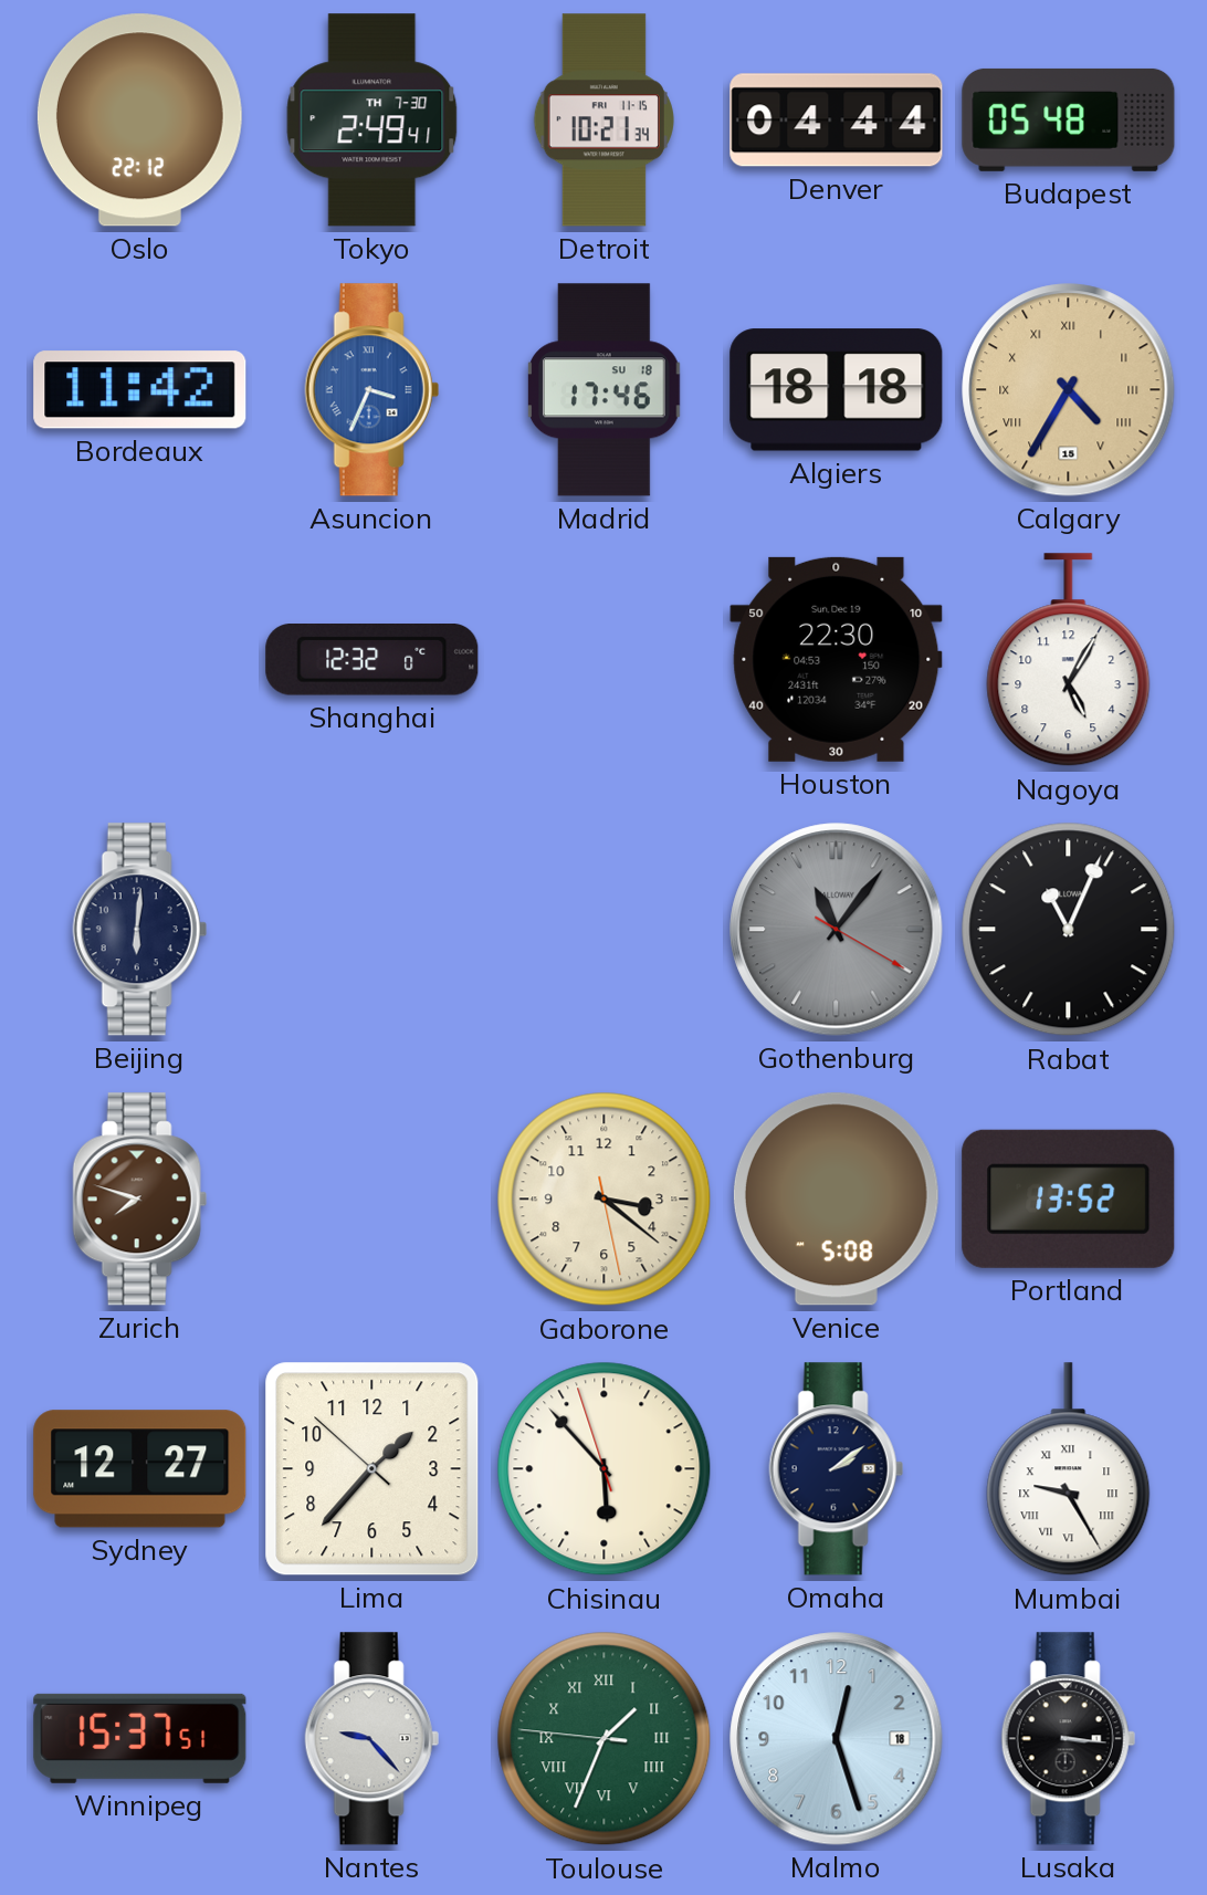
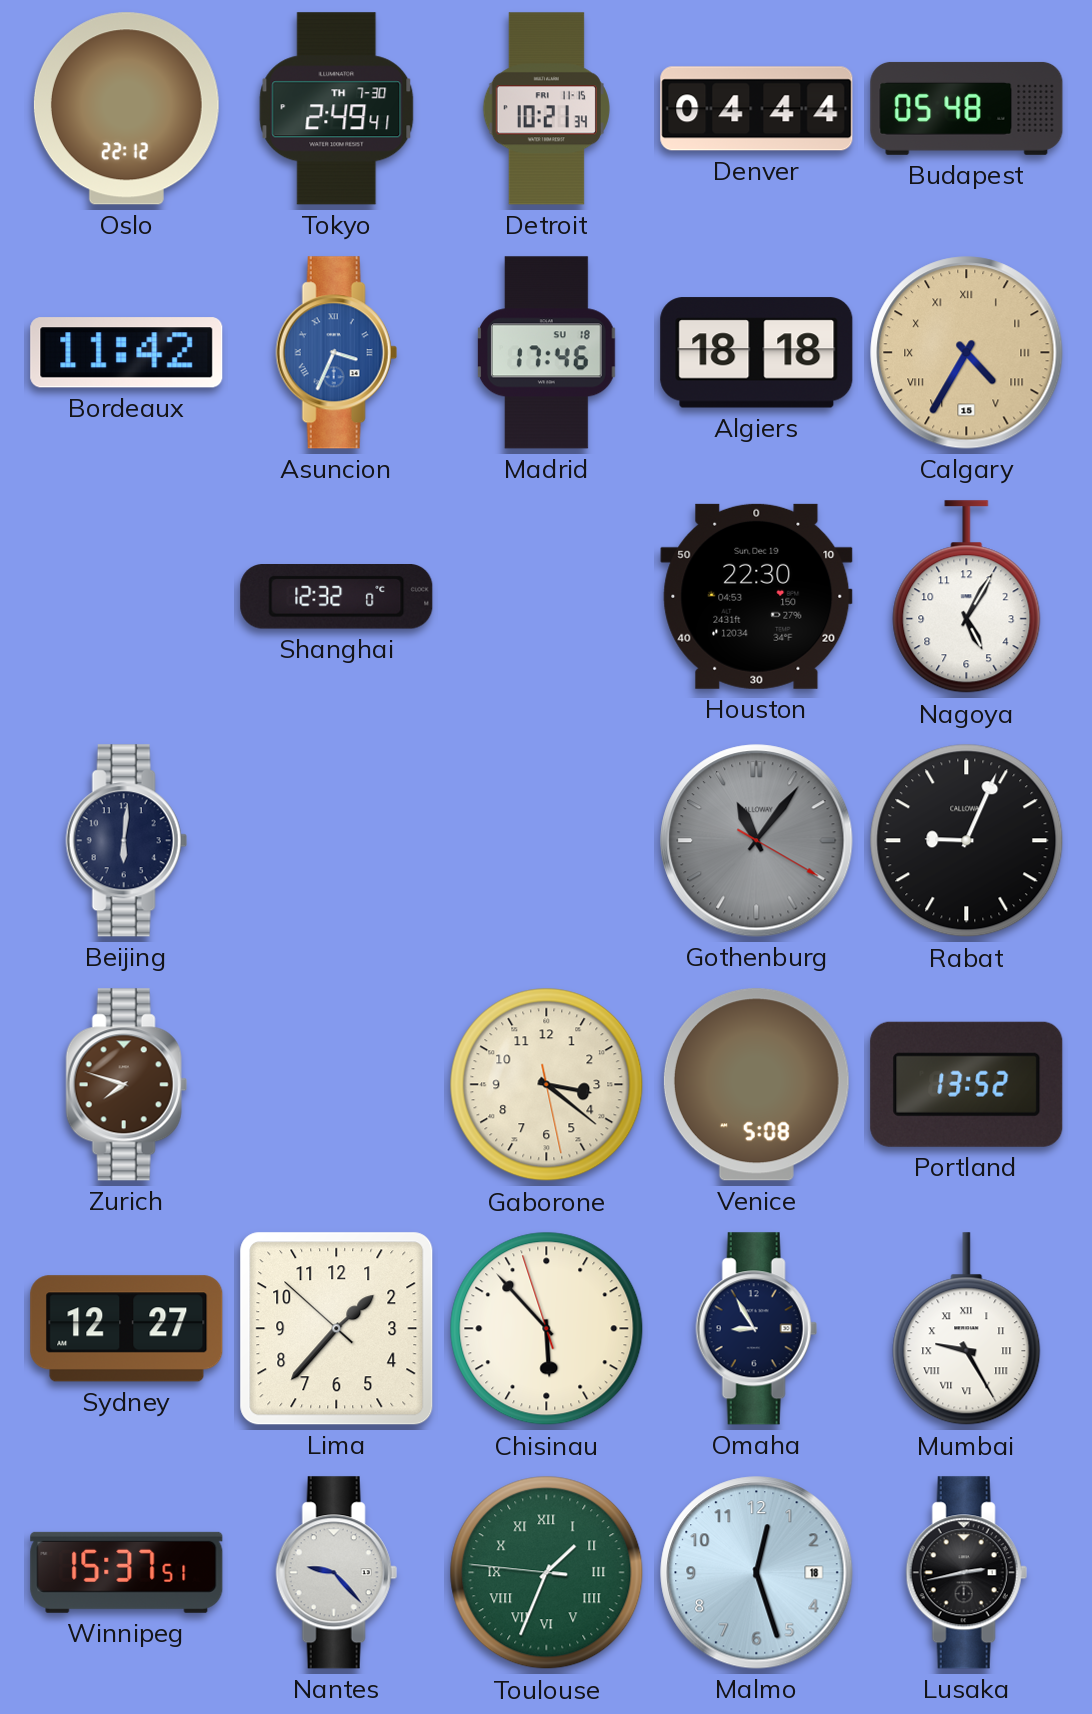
Rabat: 11:04 -> 9:04 (967, 841)
Omaha: 2:09 -> 8:55 (756, 1329)
Lusaka: 3:16 -> 2:43 (966, 1573)
